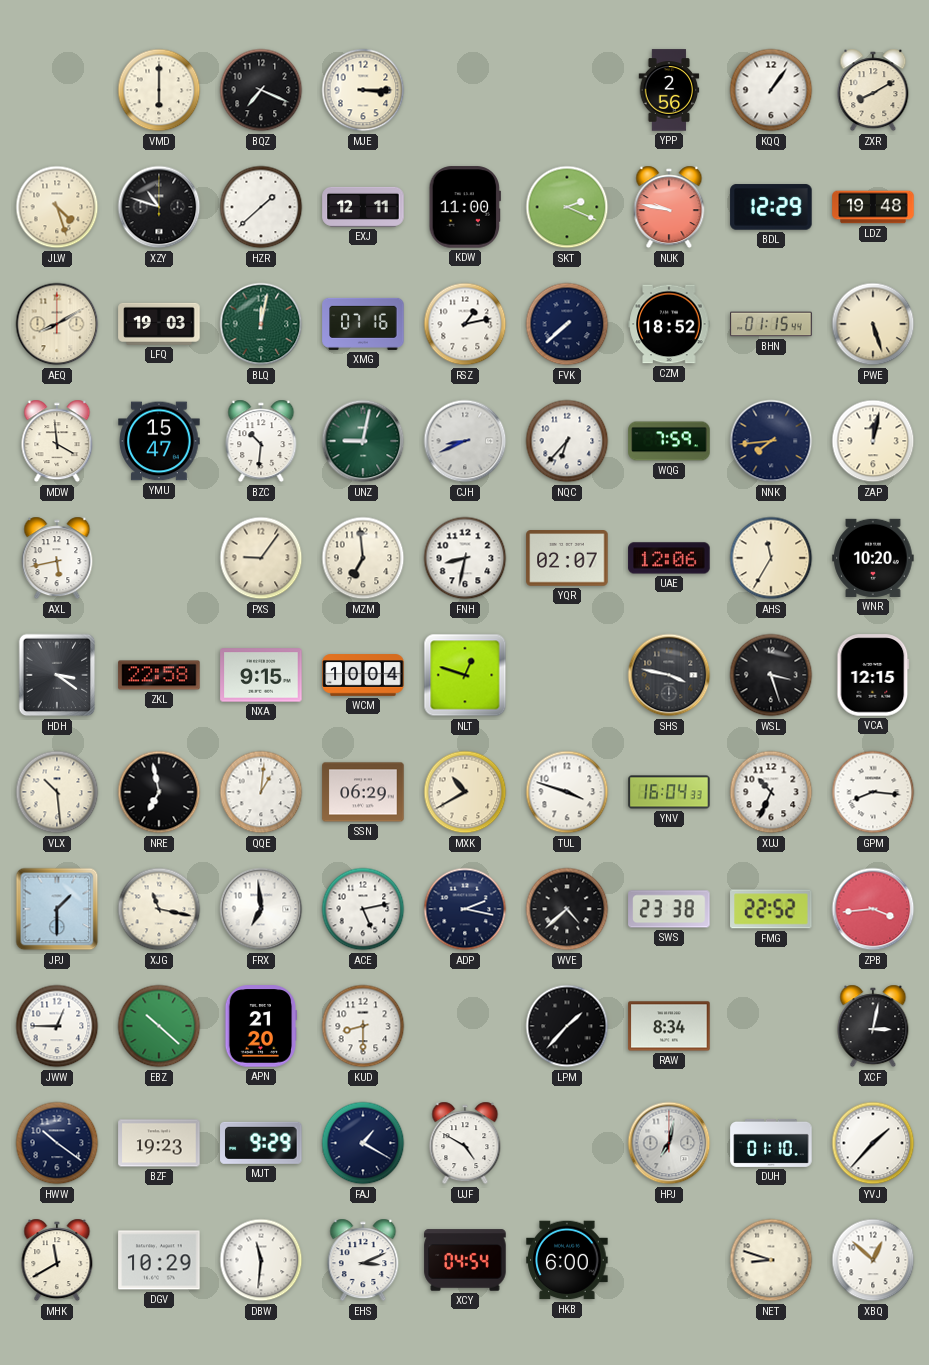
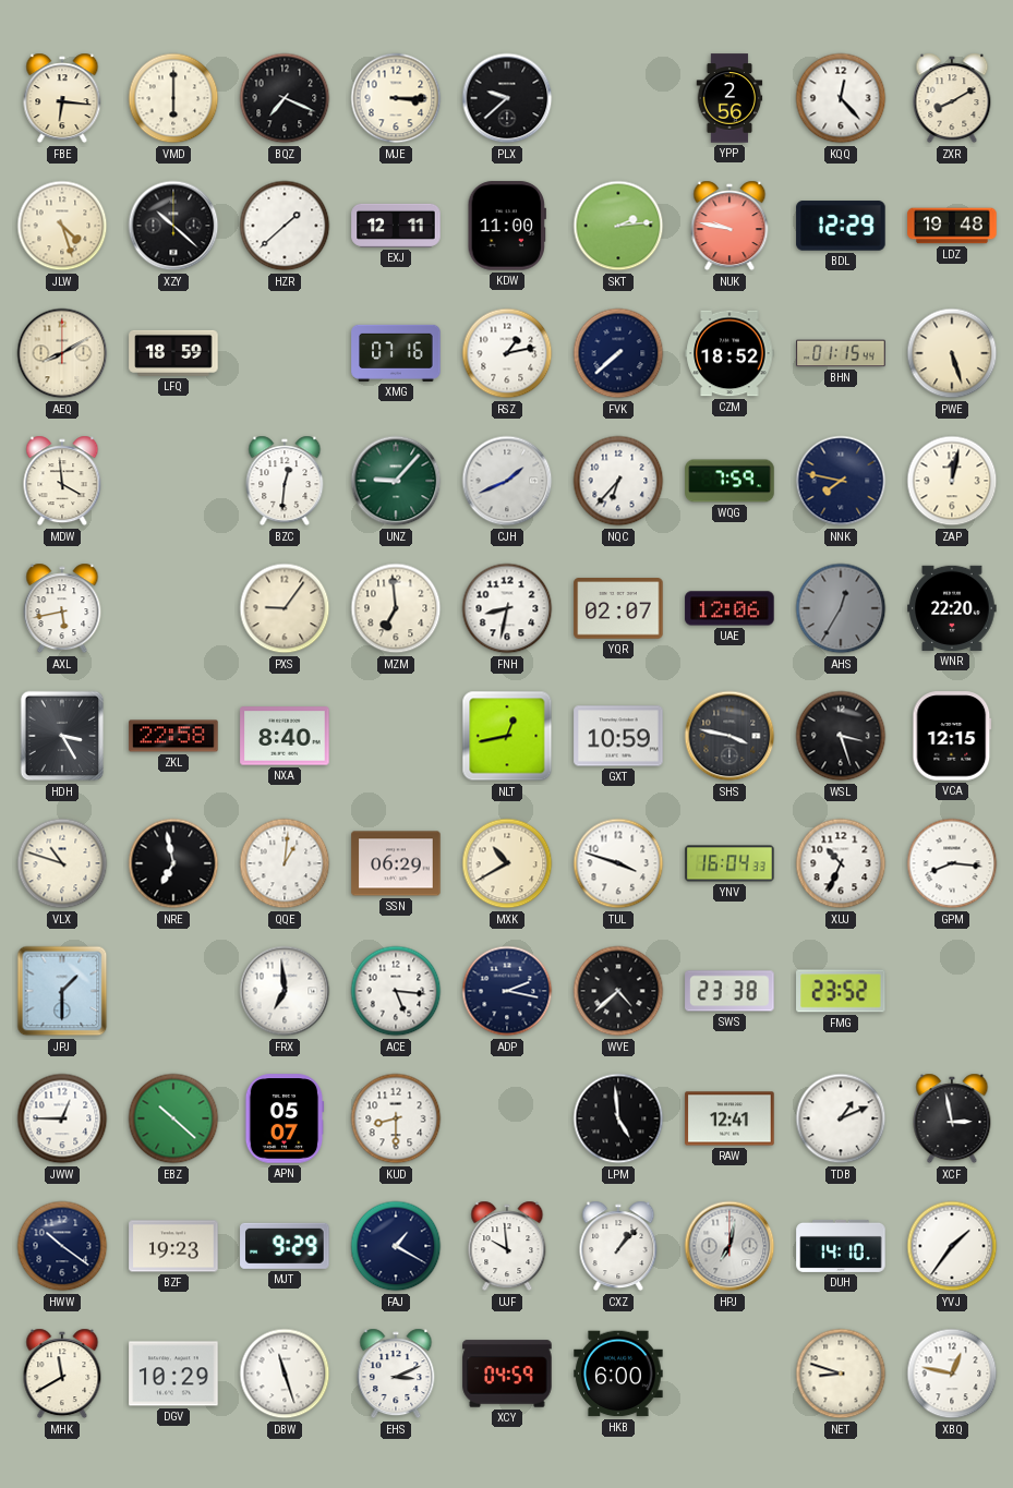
FBE: none -> 6:16 (62, 98)
PLX: none -> 9:38 (507, 98)
KQQ: 1:06 -> 12:23 (841, 98)
XZY: 10:48 -> 10:22 (173, 226)
SKT: 2:19 -> 2:14 (618, 226)
LFQ: 19:03 -> 18:59 (173, 353)
BLQ: 12:02 -> none (261, 324)
YMU: 15:47 -> none (159, 441)
BZC: 10:31 -> 12:31 (285, 481)
UNZ: 9:02 -> 9:07 (396, 481)
CJH: 8:41 -> 1:41 (507, 481)
NNK: 7:44 -> 7:47 (841, 481)
AHS: 11:35 -> 12:35 (841, 608)
AHS dial: cream -> grey (841, 608)
WNR: 10:20 -> 22:20 (952, 608)
HDH: 3:21 -> 3:25 (62, 736)
NXA: 9:15 -> 8:40 (285, 736)
WCM: 10:04 -> none (363, 675)
NLT: 12:48 -> 12:43 (507, 736)
GXT: none -> 10:59 (618, 736)
VLX: 10:29 -> 10:48 (62, 863)
XJG: 11:17 -> none (159, 909)
ACE: 5:13 -> 5:16 (396, 991)
FMG: 22:52 -> 23:52 (841, 991)
ZPB: 3:44 -> none (873, 909)
APN: 21:20 -> 05:07 (285, 1118)
LPM: 1:37 -> 4:59 (618, 1118)
RAW: 8:34 -> 12:41 (729, 1118)
TDB: none -> 1:11 (841, 1118)
XCF: 3:02 -> 2:58 (952, 1118)
UJF: 4:50 -> 9:59 (507, 1246)
CXZ: none -> 1:07 (618, 1246)
DUH: 01:10 -> 14:10 (841, 1246)
YVJ: 1:37 -> 1:36 (952, 1246)
DBW: 11:31 -> 11:27 (285, 1374)
XCY: 04:54 -> 04:59 (507, 1374)
XBQ: 12:52 -> 12:47 (952, 1374)
